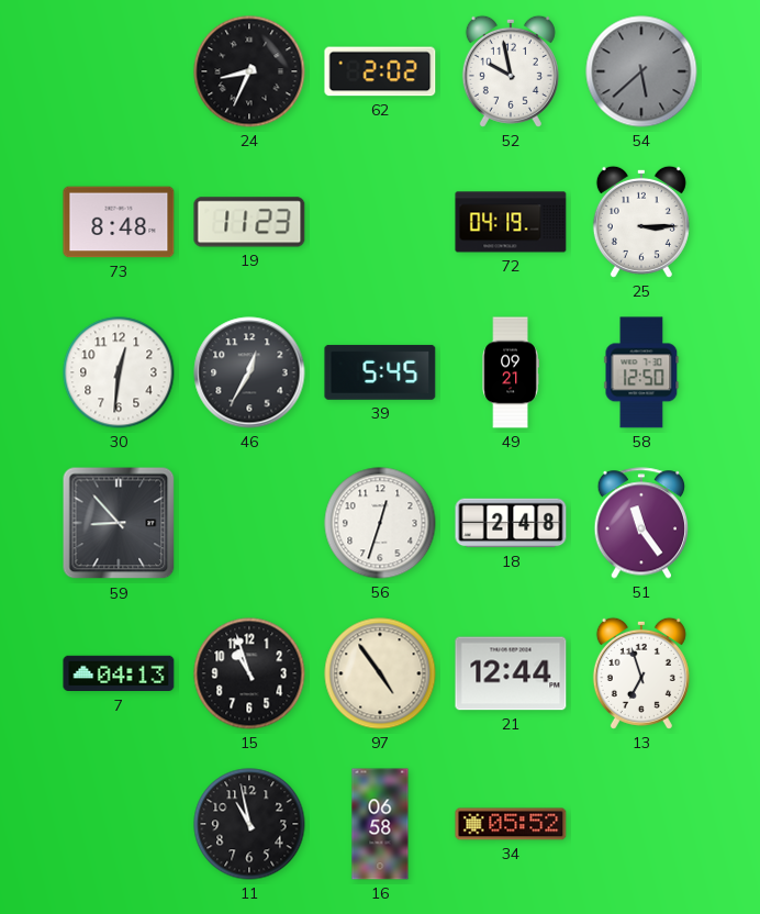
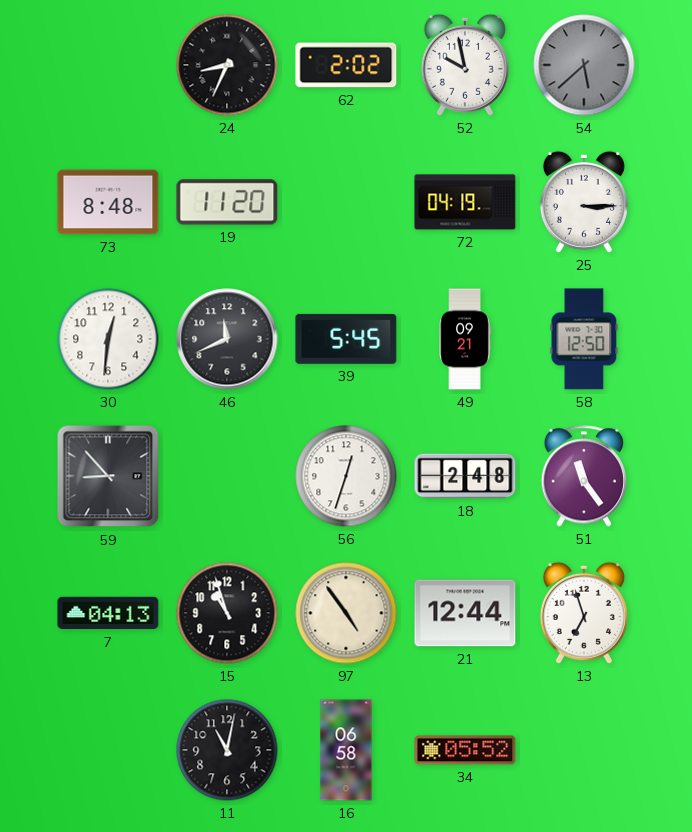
19: 11:23 -> 11:20 (227, 202)
46: 12:35 -> 11:41 (227, 339)
11: 10:58 -> 11:02 (227, 750)
